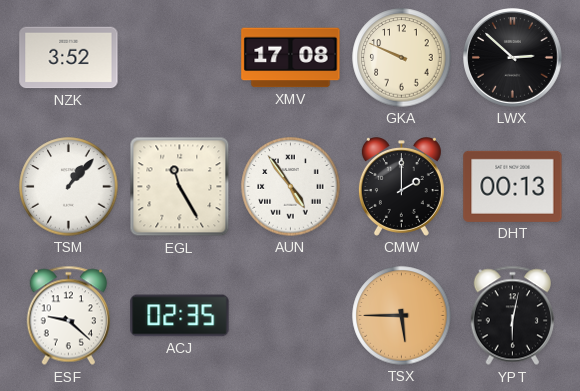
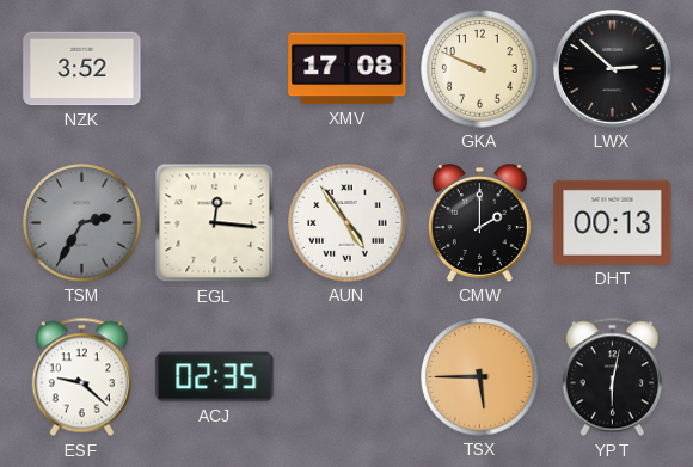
TSM: 1:07 -> 2:35 (82, 223)
TSM dial: white -> grey (82, 223)
EGL: 11:25 -> 12:16 (215, 223)
